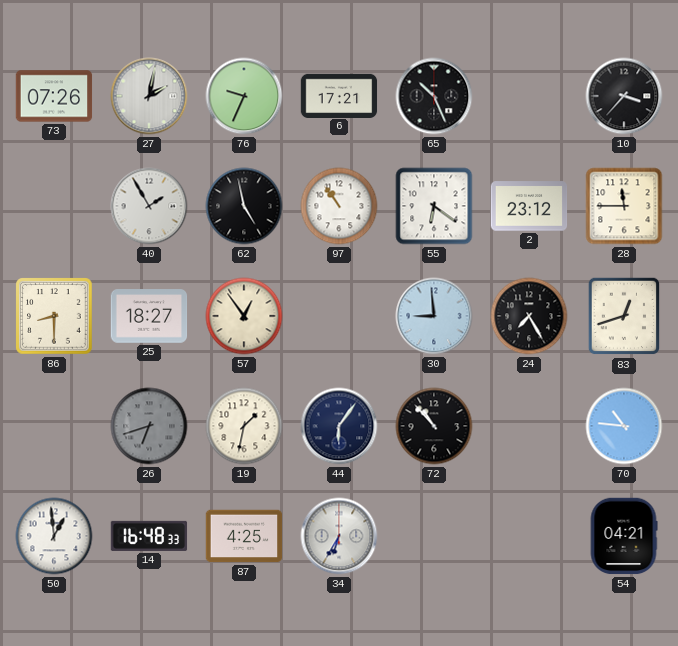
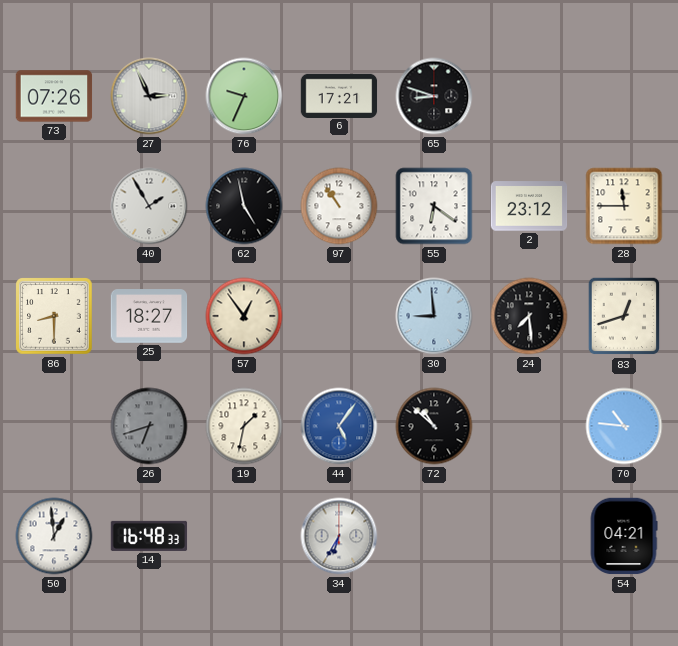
27: 2:02 -> 2:56 (149, 96)
65: 10:26 -> 8:48 (434, 96)
10: 3:37 -> none (624, 96)
24: 7:25 -> 7:29 (529, 316)
44: 6:06 -> 5:06 (339, 426)
44 dial: navy -> blue (339, 426)
72: 10:53 -> 10:52 (434, 426)
87: 4:25 -> none (244, 536)
